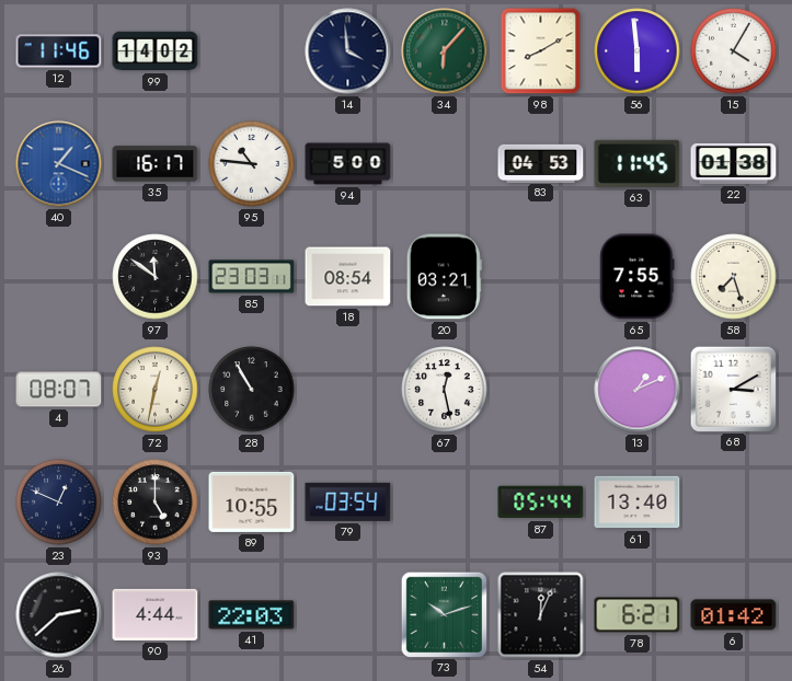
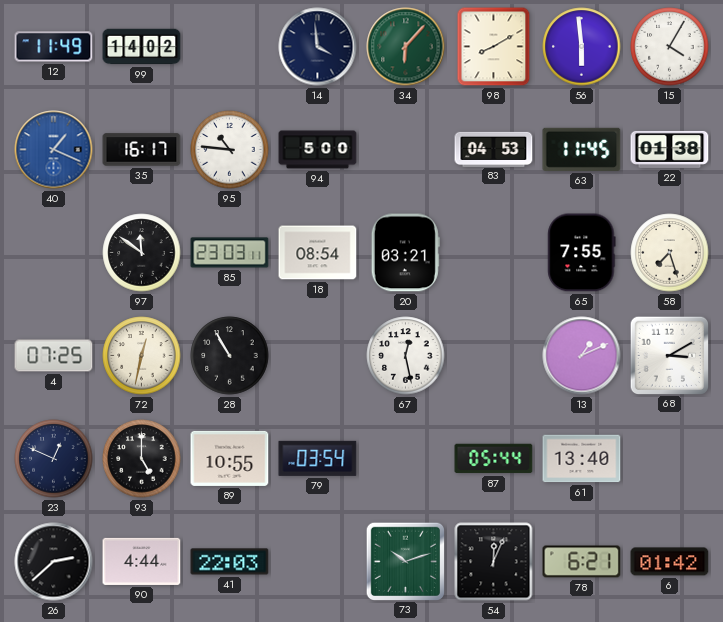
12: 11:46 -> 11:49 (54, 47)
4: 08:07 -> 07:25 (54, 356)
